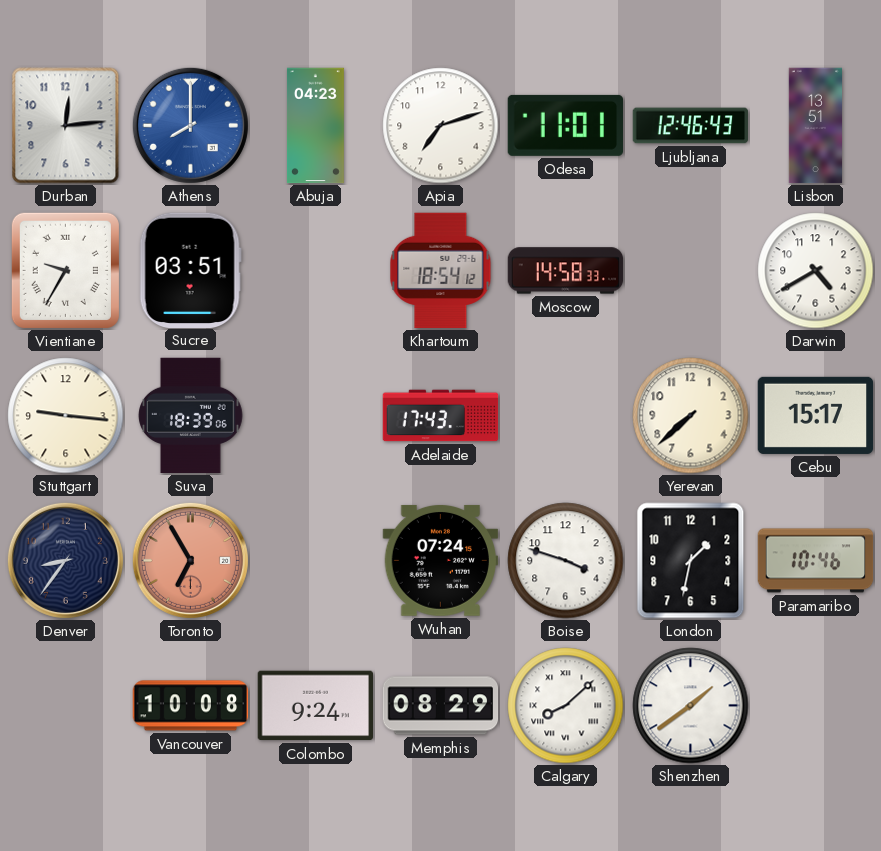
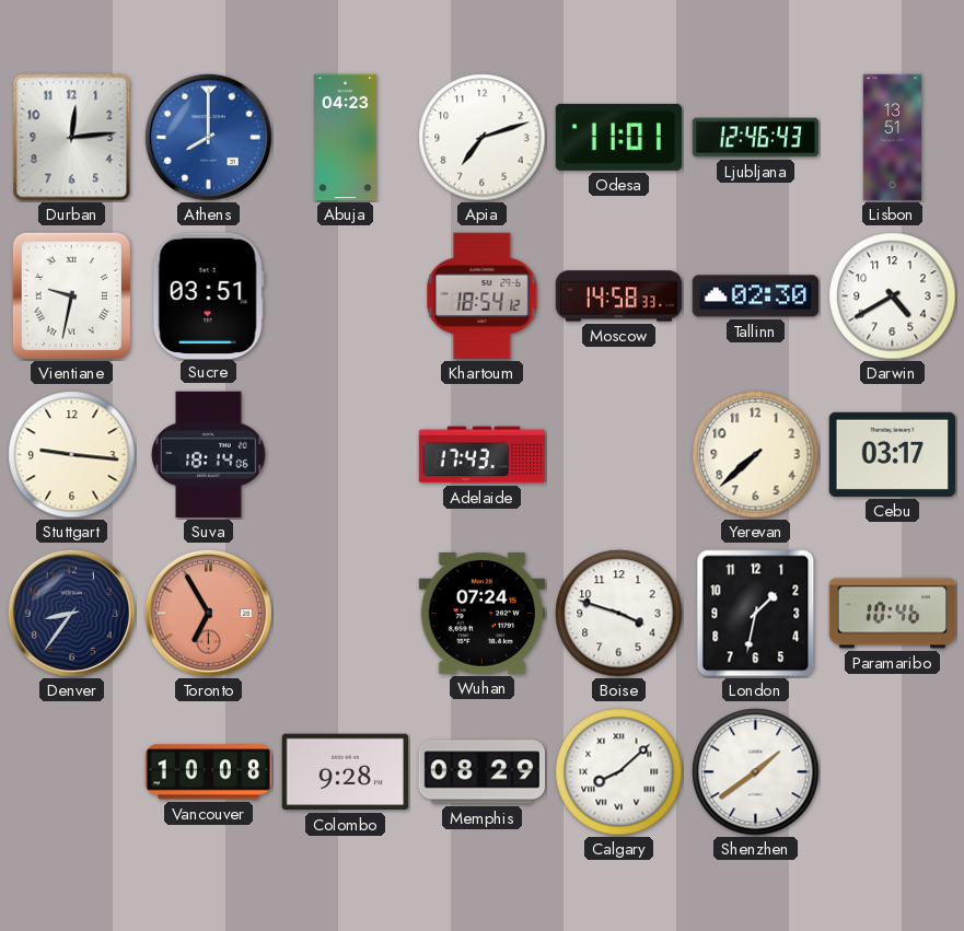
Vientiane: 9:35 -> 9:32 (71, 295)
Tallinn: none -> 02:30 (756, 296)
Suva: 18:39 -> 18:14 (209, 455)
Cebu: 15:17 -> 03:17 (893, 454)
Colombo: 9:24 -> 9:28 (346, 772)
